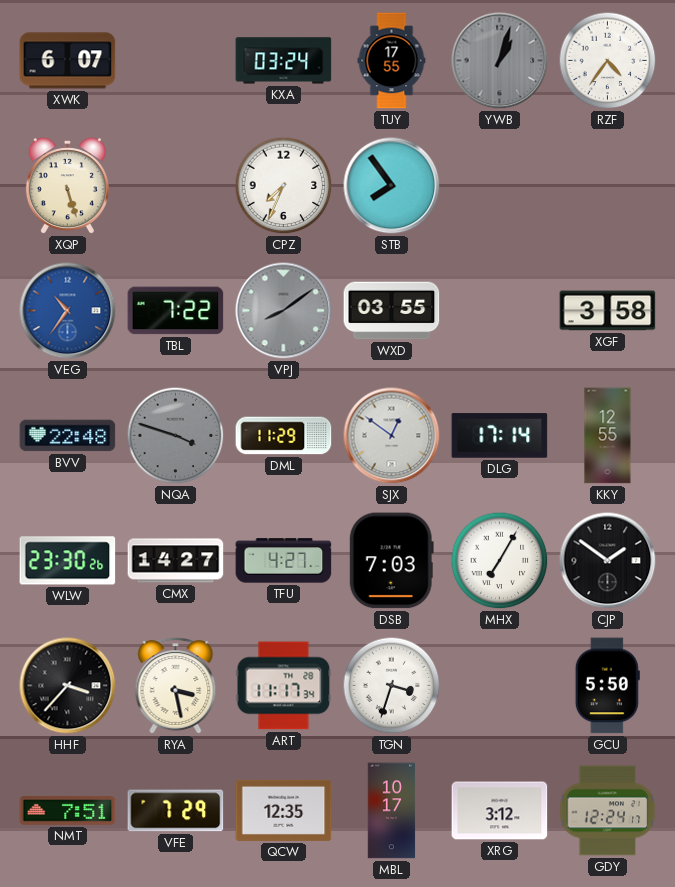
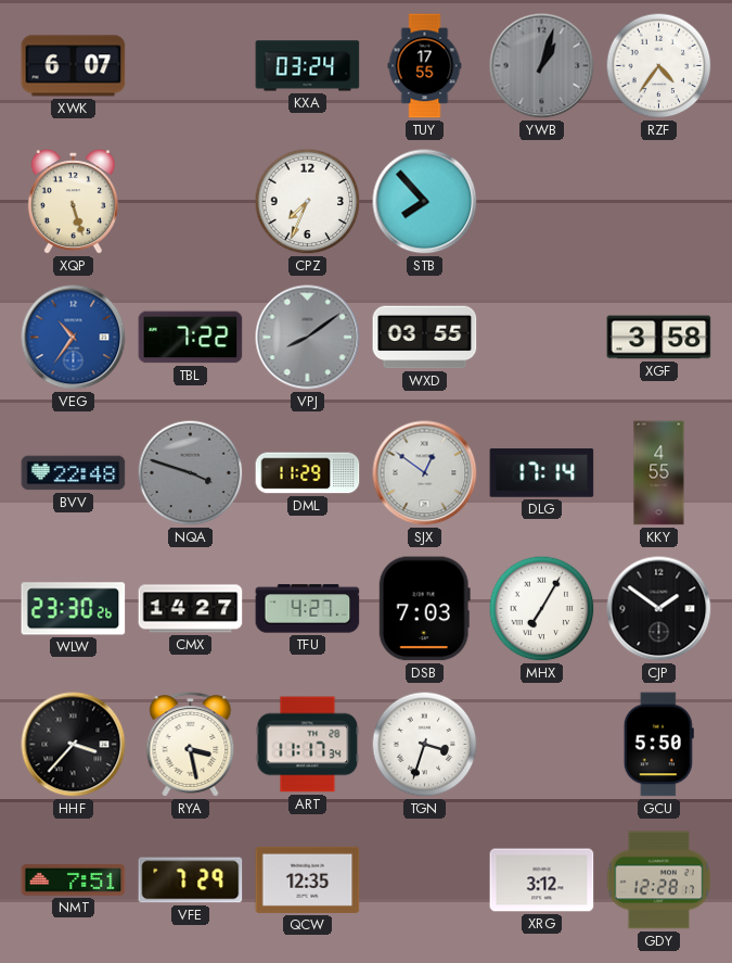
STB: 7:54 -> 7:53 (425, 202)
KKY: 12:55 -> 4:55 (659, 473)
MBL: 10:17 -> none (392, 811)
GDY: 12:24 -> 12:28 (659, 880)
